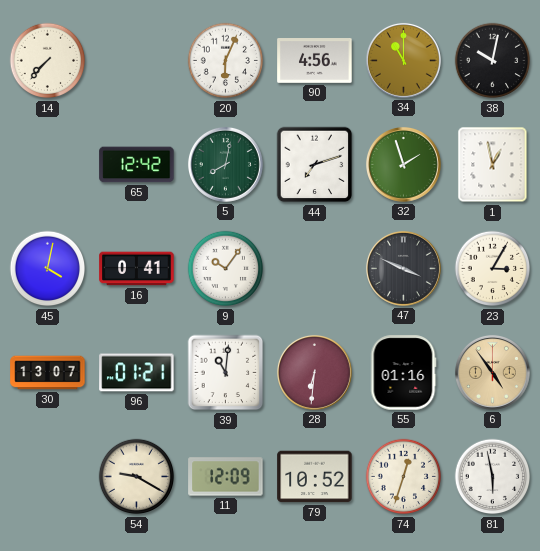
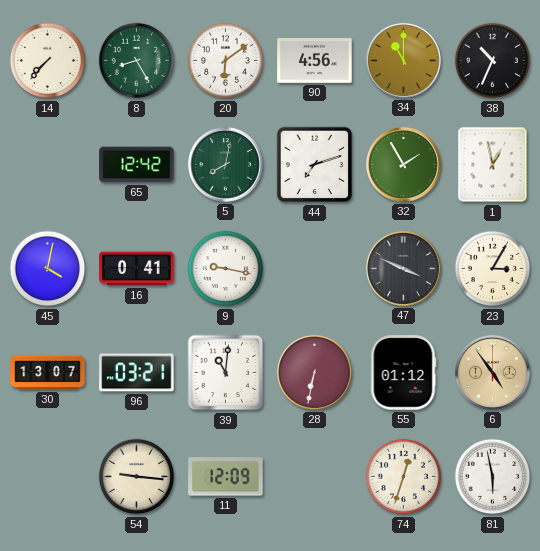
8: none -> 8:25 (137, 61)
20: 6:04 -> 6:09 (226, 61)
38: 10:02 -> 10:34 (493, 61)
32: 1:57 -> 1:55 (403, 164)
9: 10:06 -> 9:17 (226, 269)
96: 01:21 -> 03:21 (137, 373)
28: 6:31 -> 6:32 (314, 372)
55: 01:16 -> 01:12 (403, 373)
54: 9:20 -> 9:16 (137, 477)
79: 10:52 -> none (315, 477)
